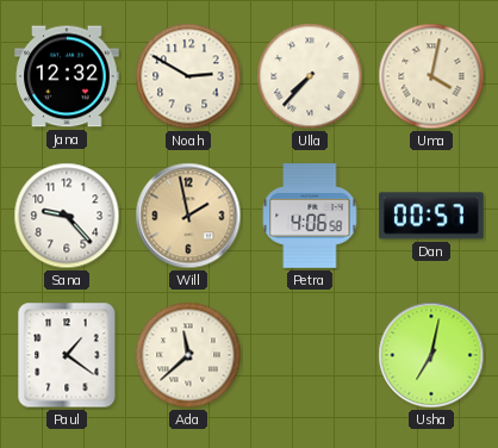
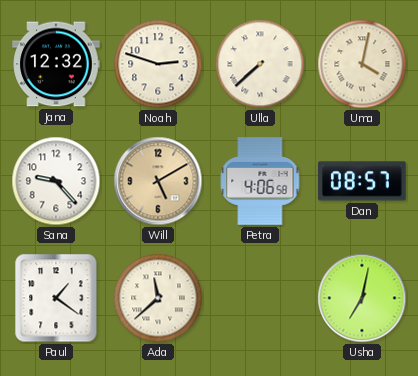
Noah: 2:50 -> 2:48 (158, 64)
Ulla: 7:37 -> 7:38 (260, 64)
Will: 1:58 -> 5:10 (158, 181)
Dan: 00:57 -> 08:57 (362, 181)
